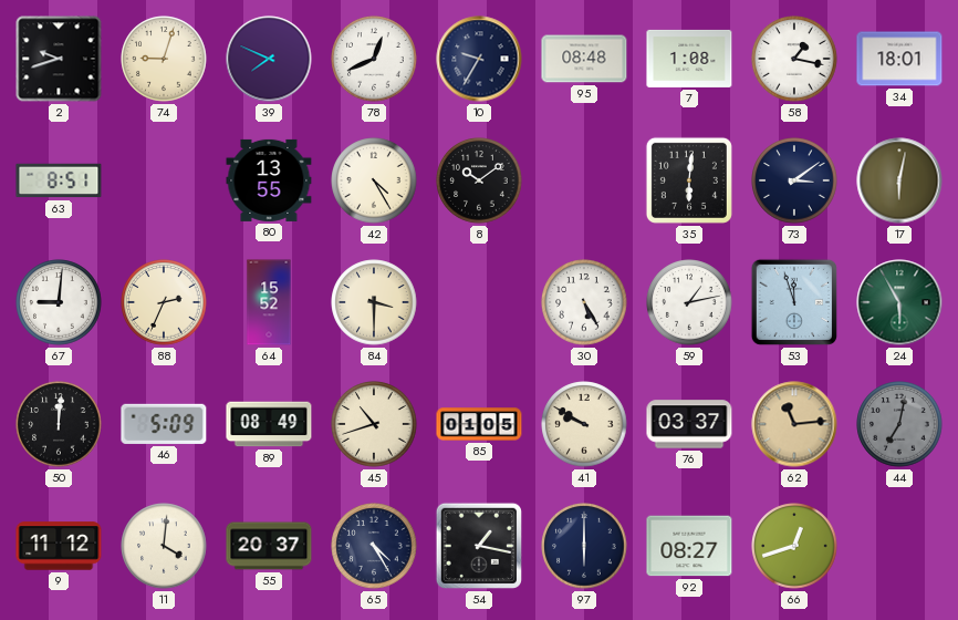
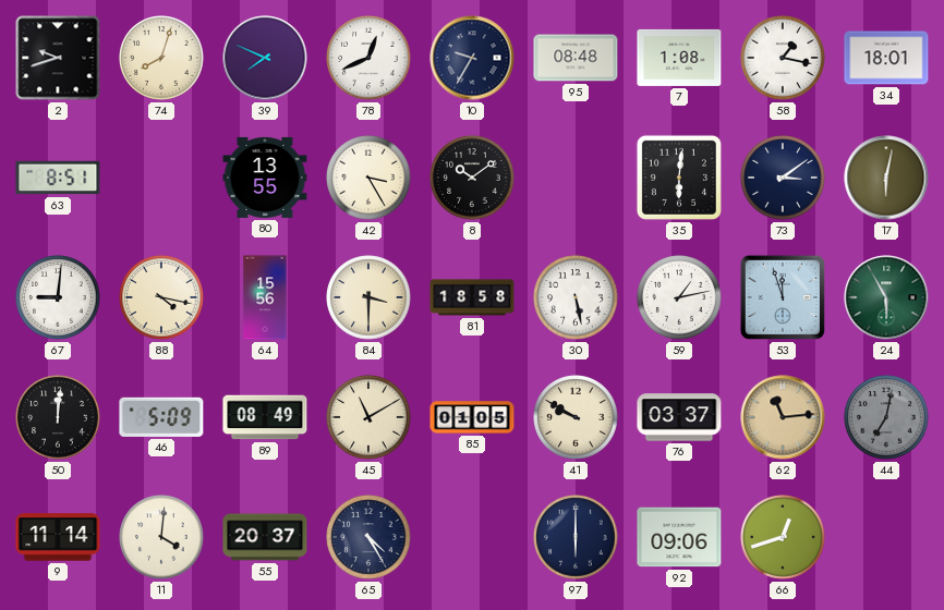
74: 9:03 -> 8:03 (161, 58)
42: 4:25 -> 3:25 (368, 178)
88: 2:34 -> 4:17 (161, 297)
64: 15:52 -> 15:56 (265, 297)
81: none -> 18:58 (472, 297)
30: 5:25 -> 5:28 (576, 297)
45: 10:42 -> 11:10 (368, 417)
9: 11:12 -> 11:14 (58, 537)
54: 1:17 -> none (479, 546)
92: 08:27 -> 09:06 (679, 537)
